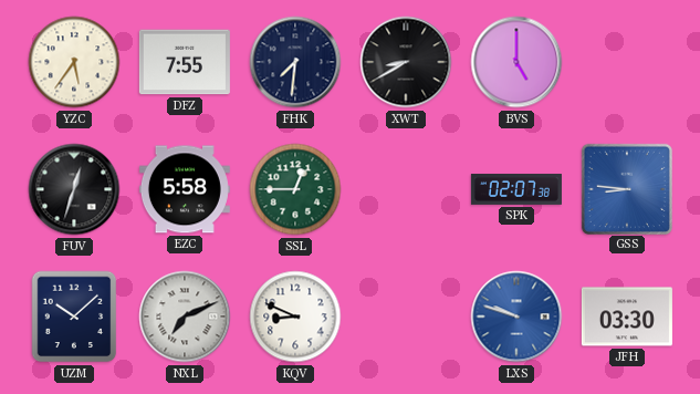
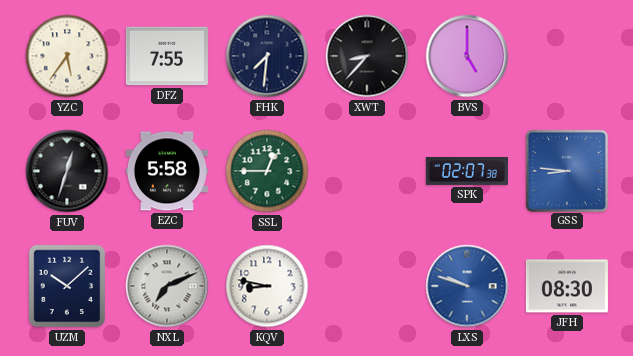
XWT: 8:40 -> 8:37 (367, 56)
KQV: 8:49 -> 8:47 (267, 286)
JFH: 03:30 -> 08:30 (567, 286)
